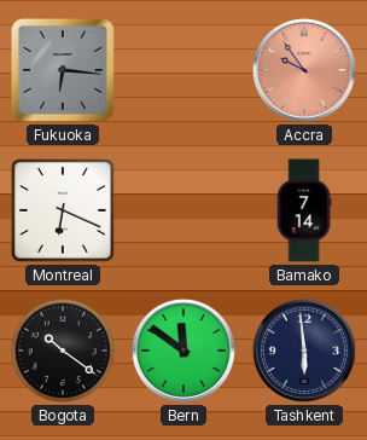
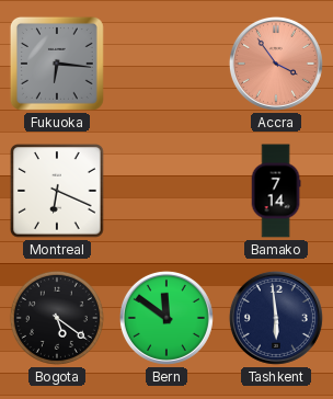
Accra: 9:54 -> 3:54 (276, 64)
Bogota: 10:21 -> 5:21 (57, 318)
